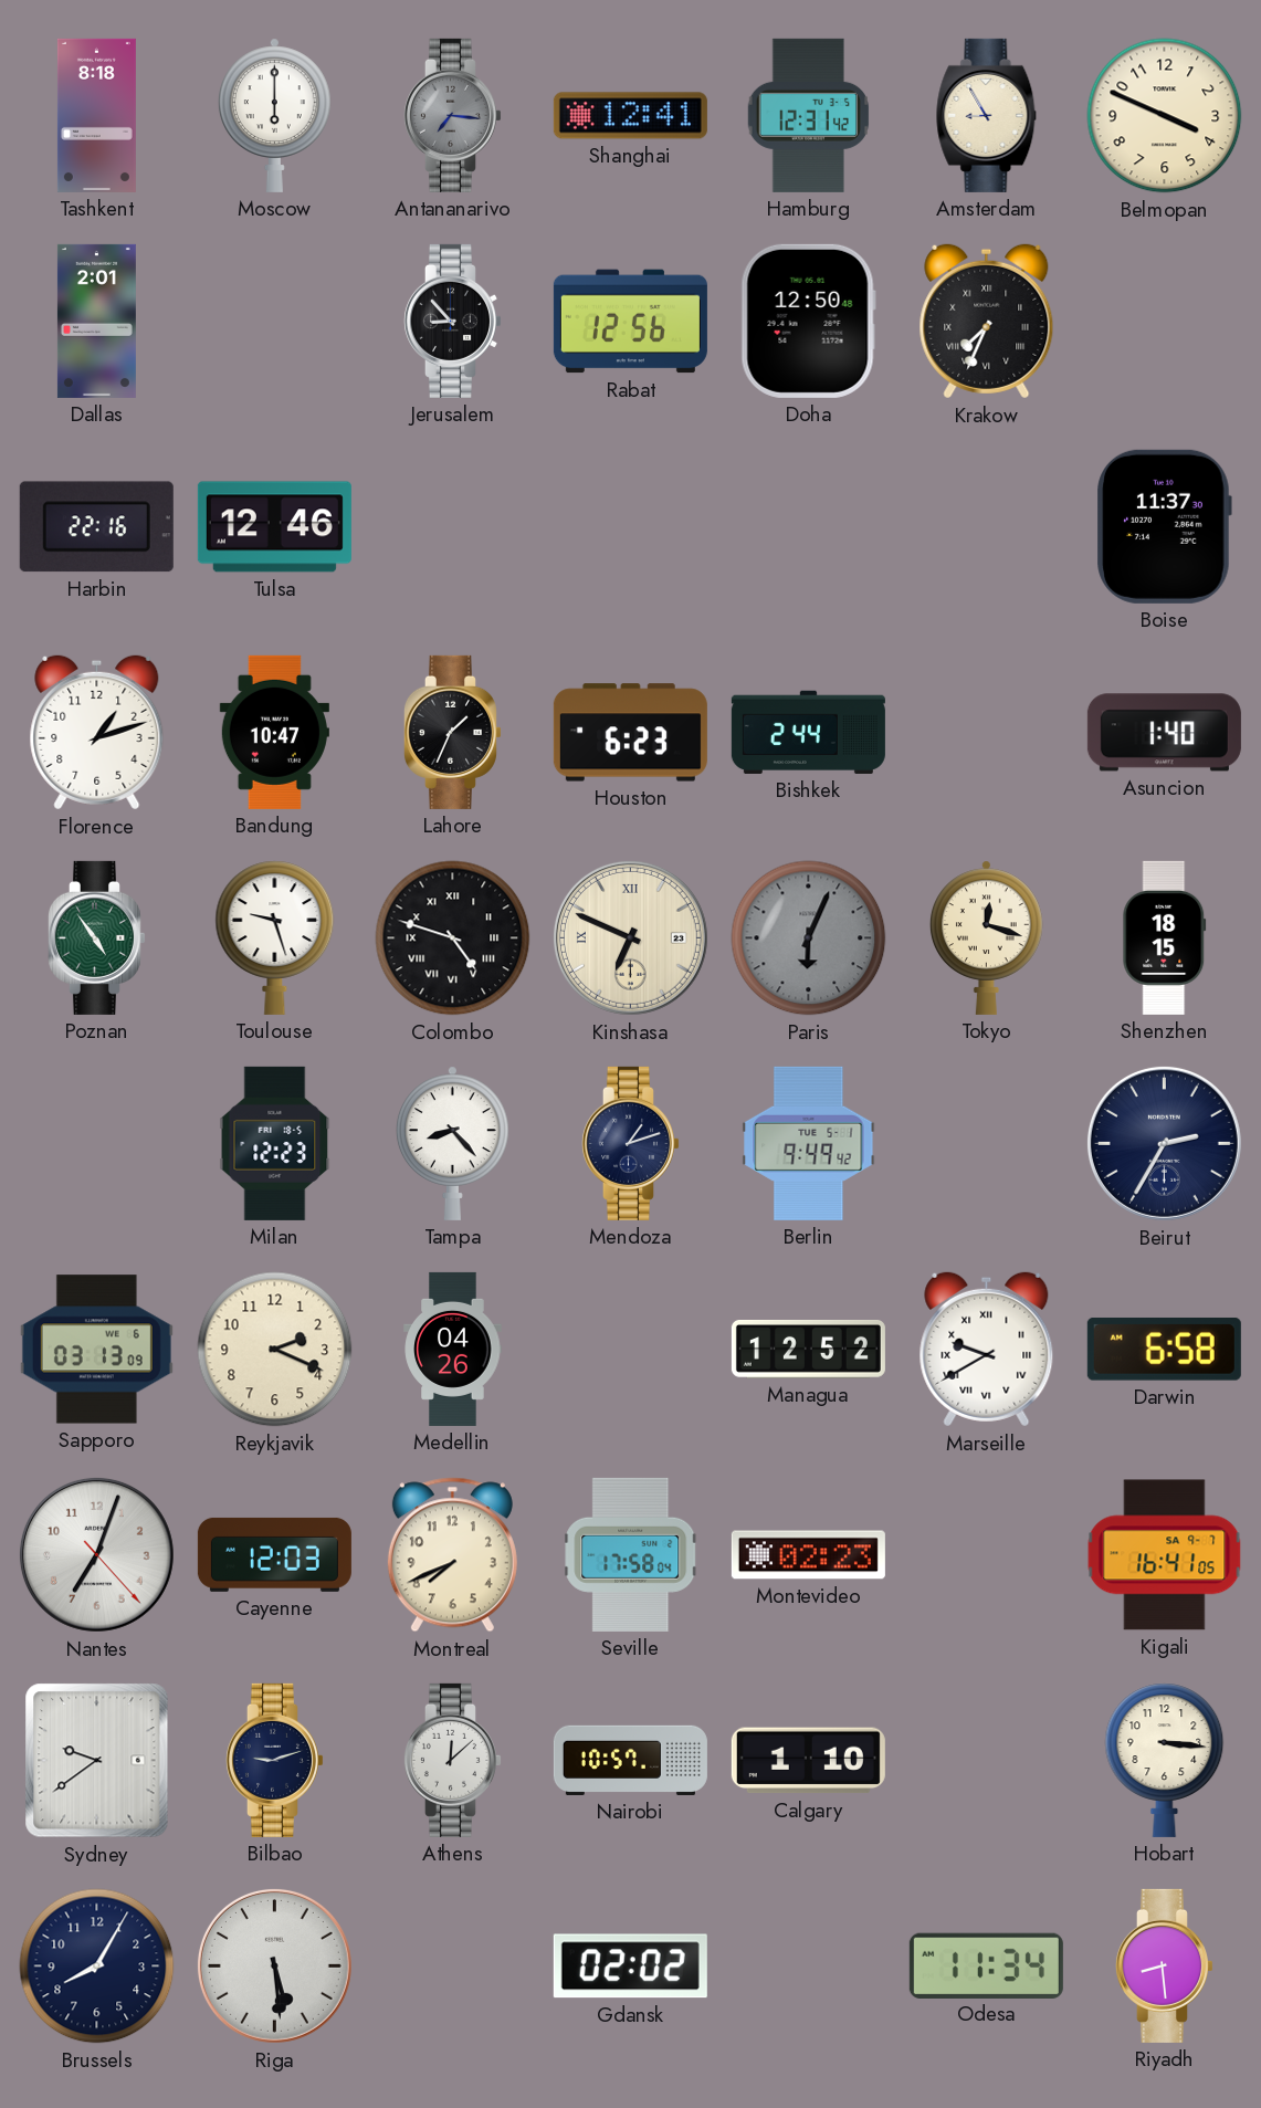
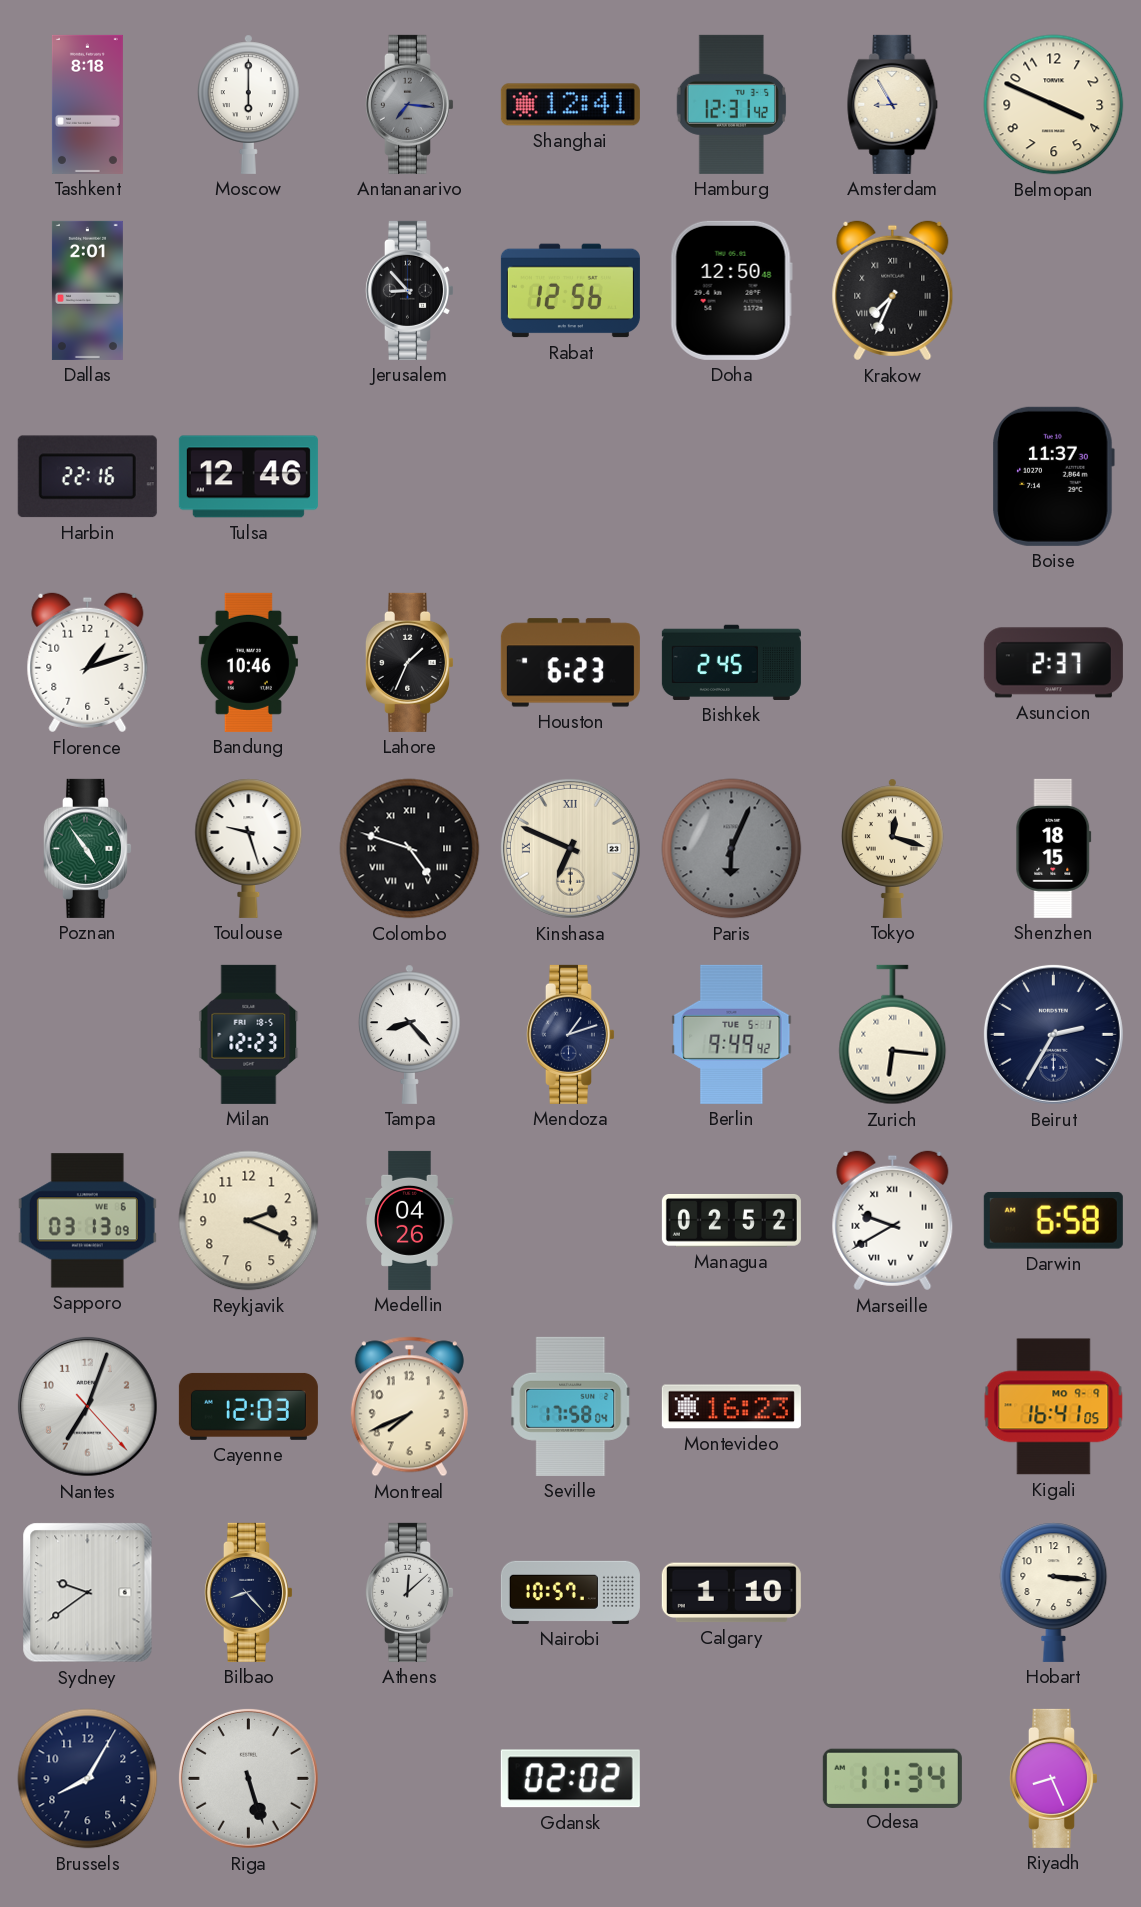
Bandung: 10:47 -> 10:46 (248, 662)
Bishkek: 2:44 -> 2:45 (731, 662)
Asuncion: 1:40 -> 2:37 (1053, 663)
Zurich: none -> 6:16 (893, 1035)
Managua: 12:52 -> 02:52 (731, 1221)
Montevideo: 02:23 -> 16:23 (731, 1407)
Kigali date: SA 9-7 -> MO 9-9 (1054, 1407)
Bilbao: 9:12 -> 8:23 (248, 1592)
Riga: 5:29 -> 5:27 (248, 1778)
Riyadh: 8:29 -> 8:26 (1053, 1778)
